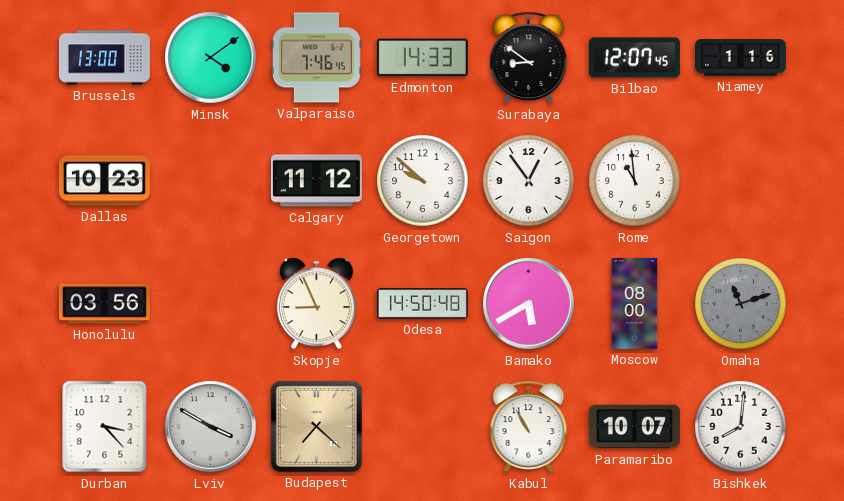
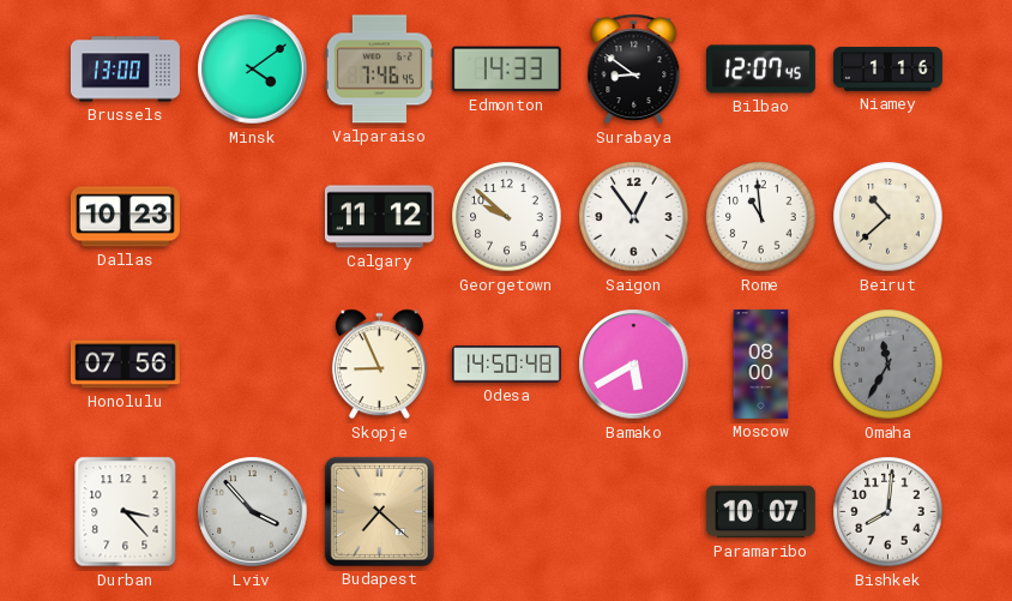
Beirut: none -> 10:38 (888, 217)
Honolulu: 03:56 -> 07:56 (125, 365)
Omaha: 11:12 -> 11:35 (888, 365)
Lviv: 3:50 -> 3:53 (253, 512)
Kabul: 10:55 -> none (529, 427)
